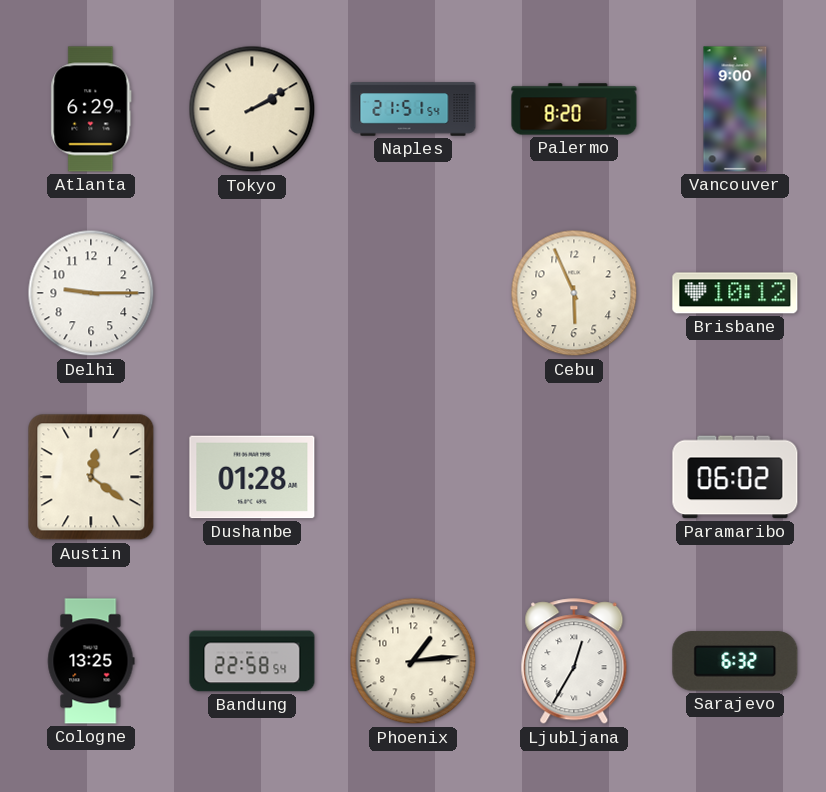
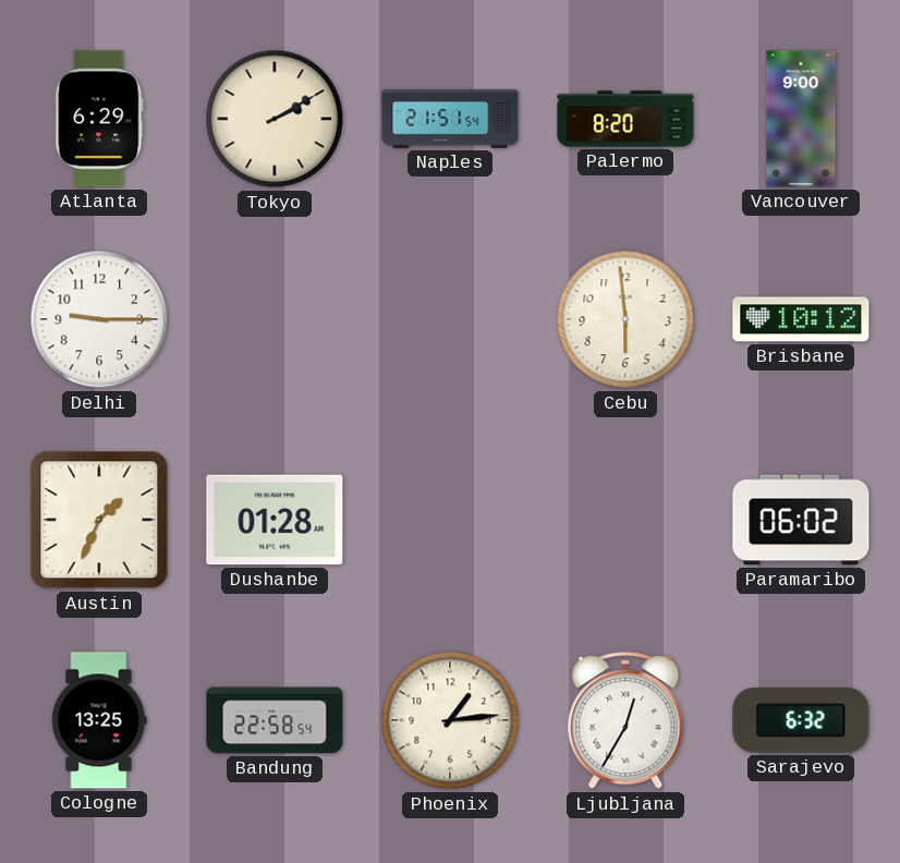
Cebu: 5:56 -> 5:59 (625, 319)
Austin: 12:21 -> 1:34 (99, 520)
